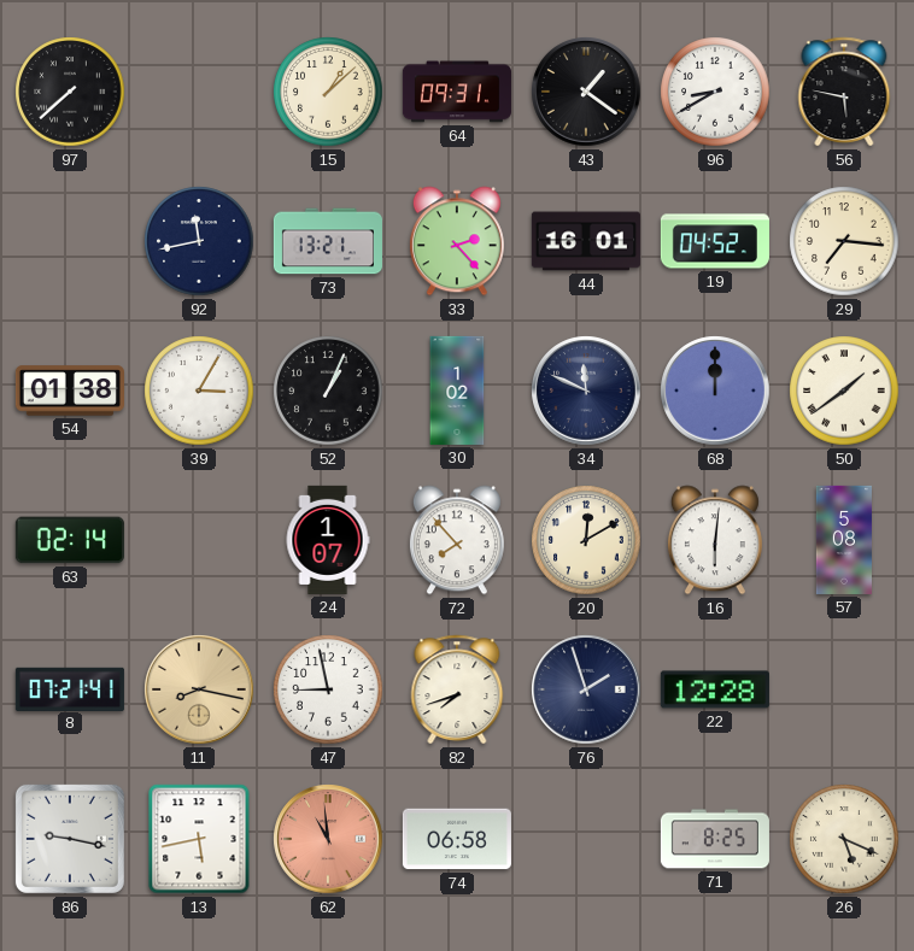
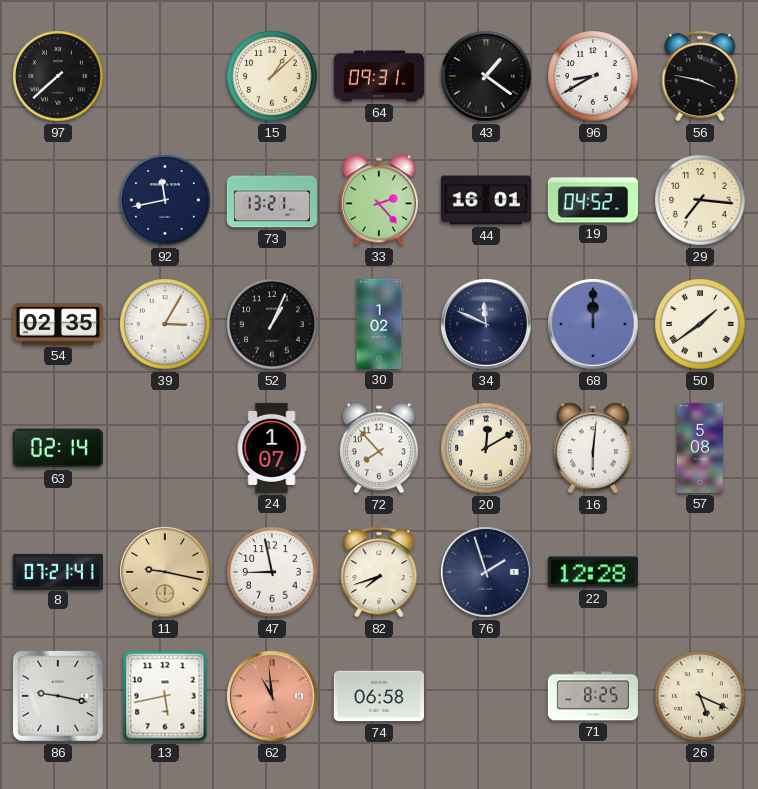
56: 5:47 -> 3:47 (700, 76)
54: 01:38 -> 02:35 (58, 324)
11: 8:17 -> 9:17 (165, 572)
